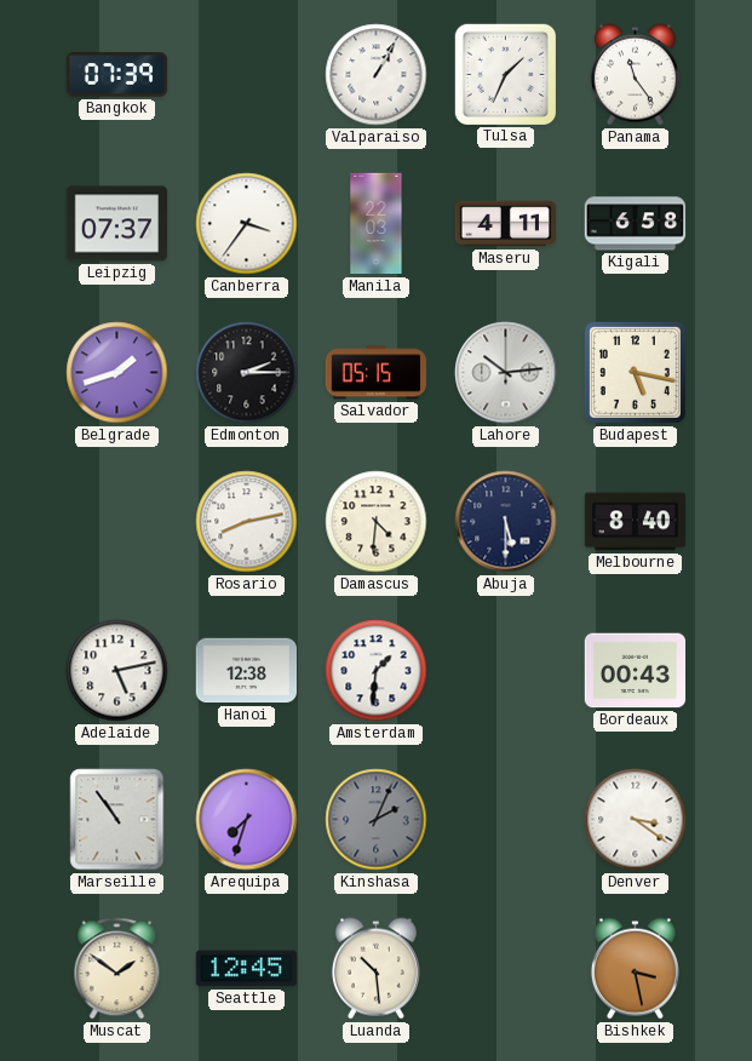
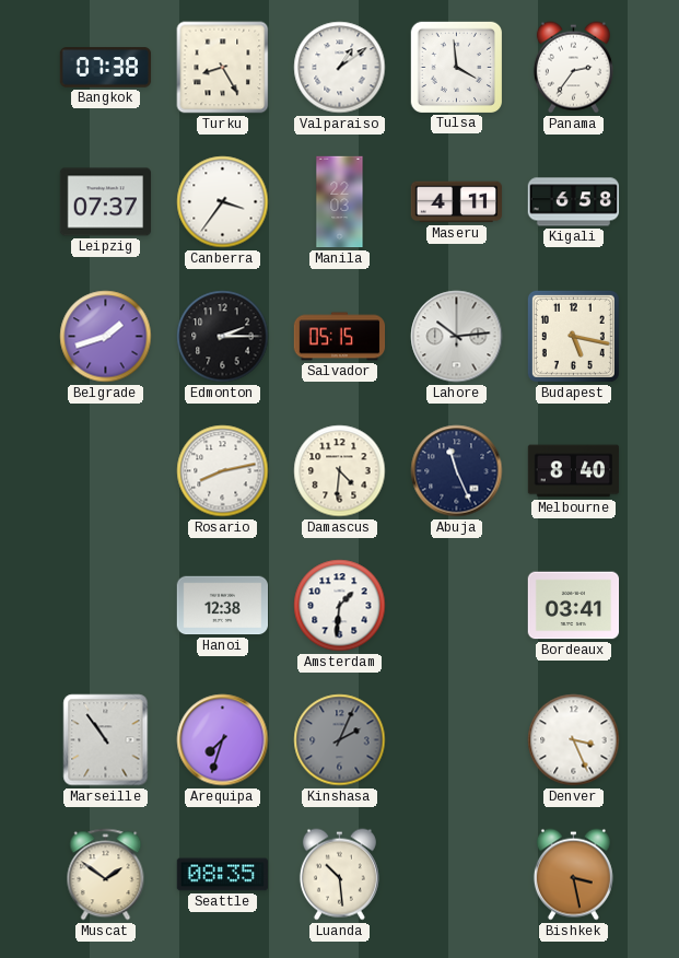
Bangkok: 07:39 -> 07:38 (106, 68)
Turku: none -> 8:25 (223, 68)
Valparaiso: 1:05 -> 1:09 (340, 68)
Tulsa: 1:34 -> 3:59 (456, 67)
Panama: 11:24 -> 2:36 (573, 68)
Abuja: 5:30 -> 11:26 (457, 471)
Adelaide: 5:13 -> none (117, 671)
Bordeaux: 00:43 -> 03:41 (574, 606)
Denver: 3:21 -> 3:26 (574, 740)
Seattle: 12:45 -> 08:35 (223, 875)
